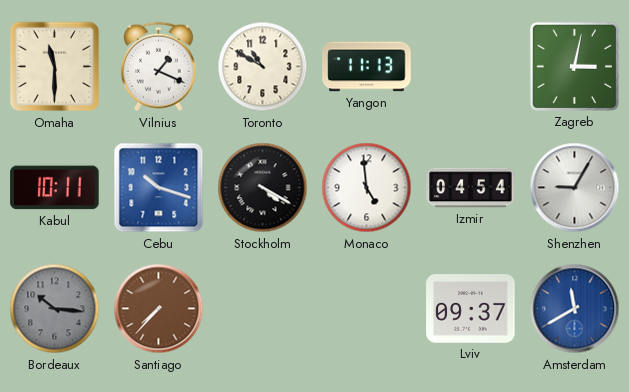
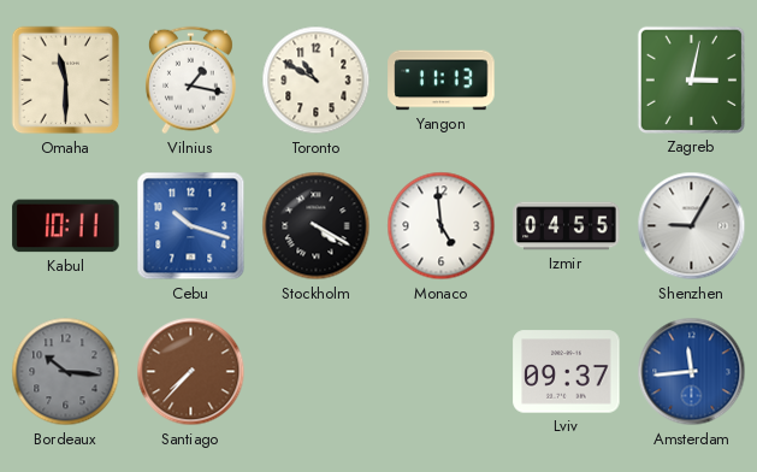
Vilnius: 1:19 -> 1:17 (190, 81)
Izmir: 04:54 -> 04:55 (567, 226)
Amsterdam: 11:40 -> 11:44 (692, 372)
